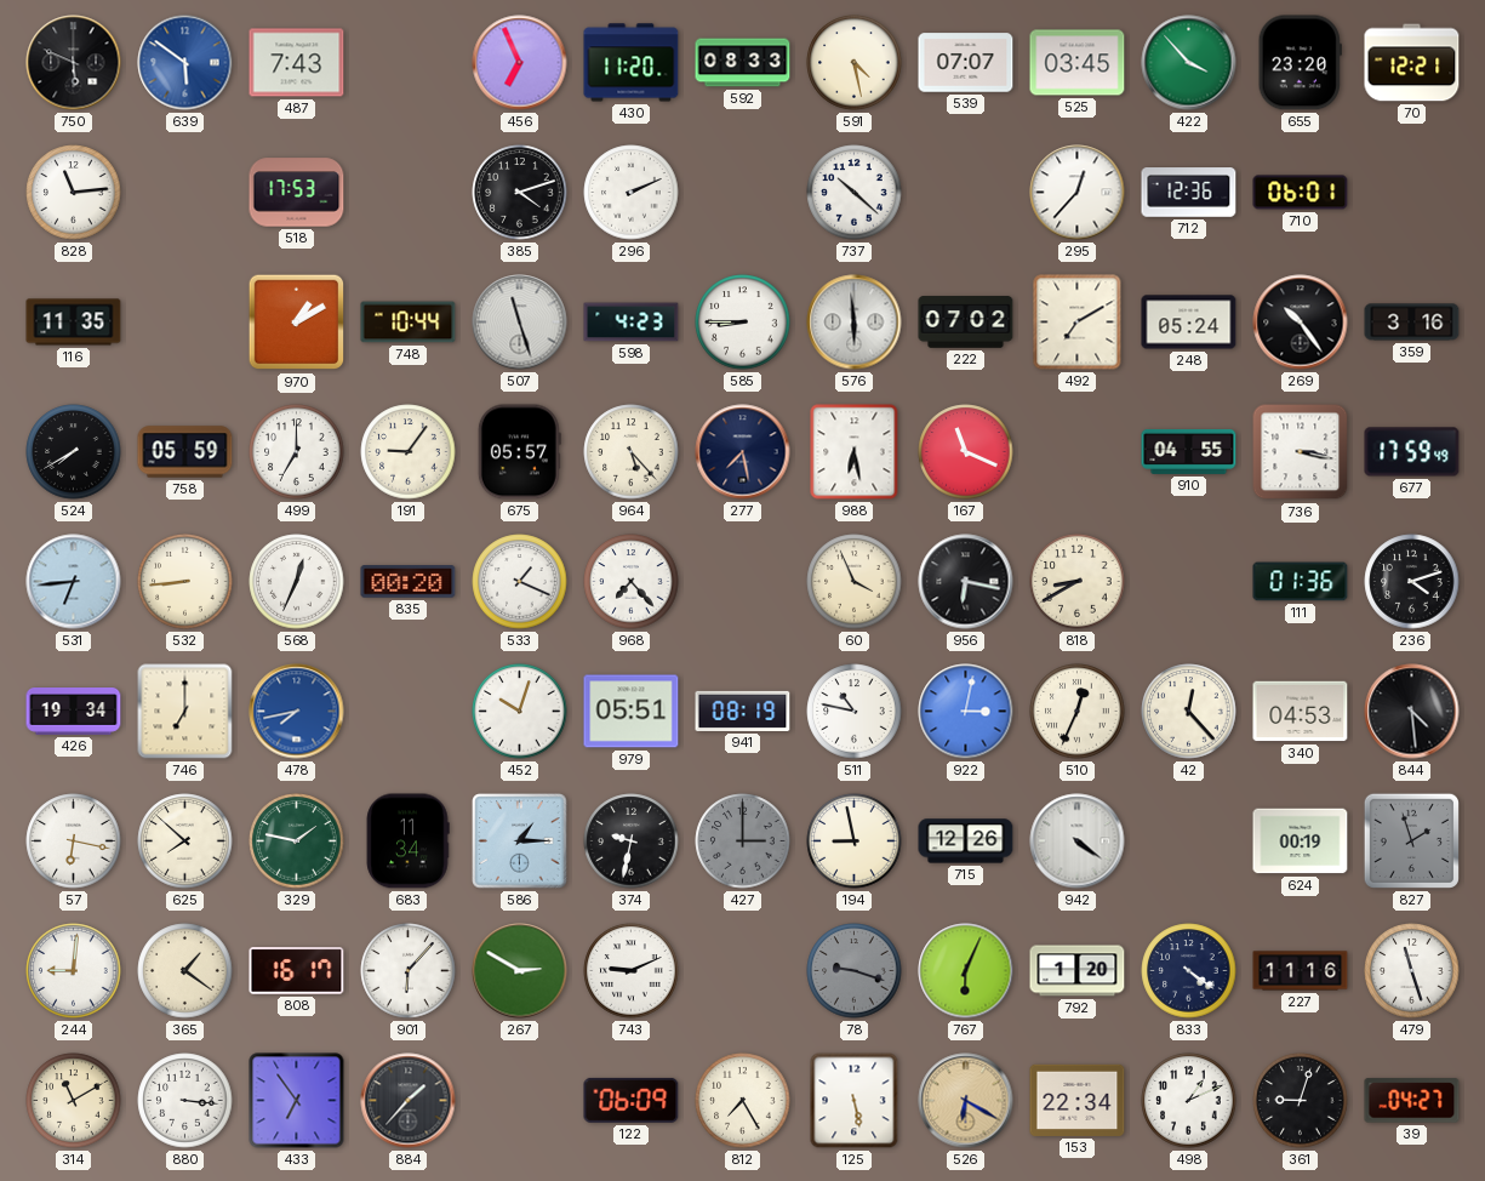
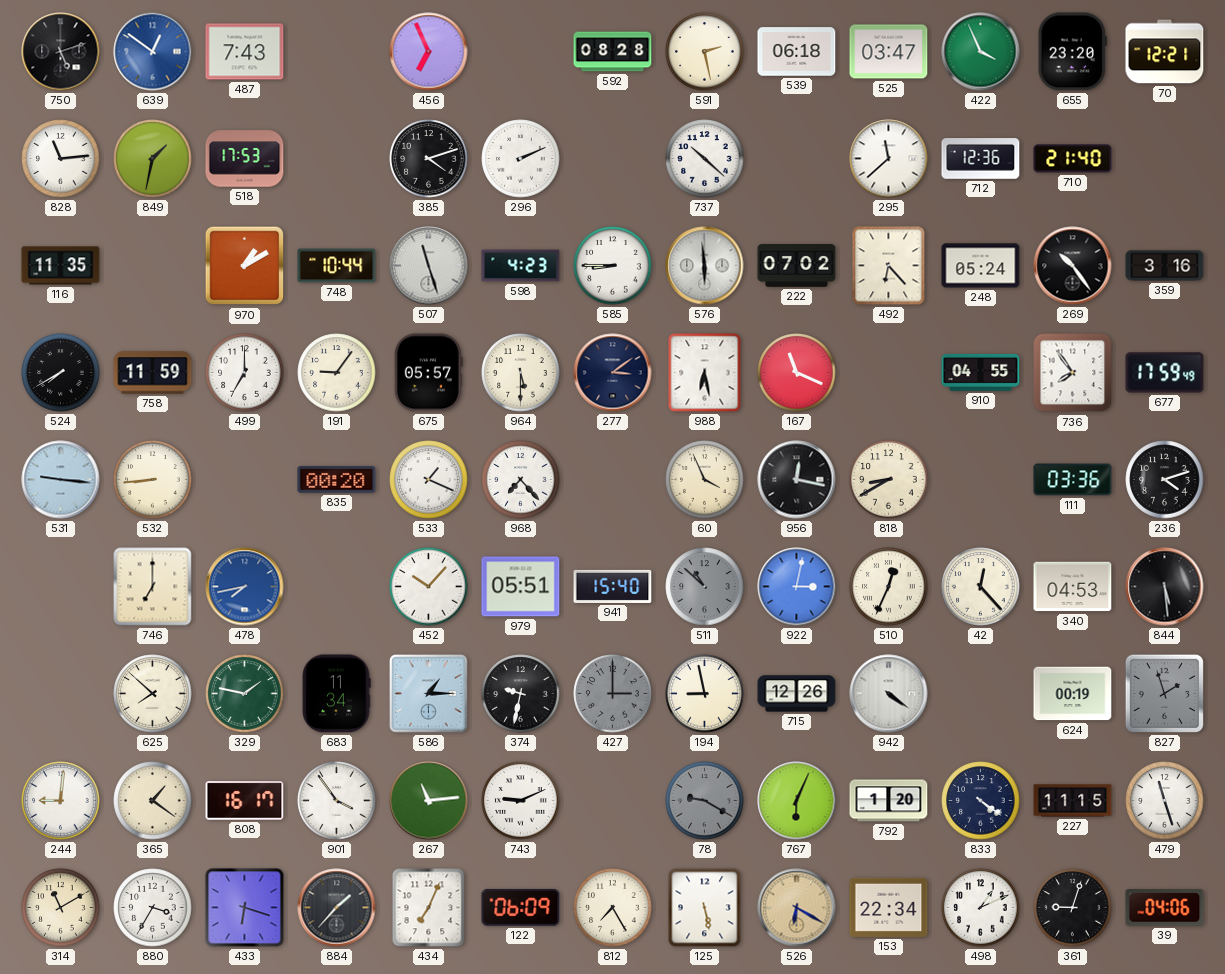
750: 5:49 -> 5:12 (61, 52)
639: 5:51 -> 12:51 (153, 52)
430: 11:20 -> none (632, 63)
592: 08:33 -> 08:28 (613, 52)
591: 4:28 -> 2:28 (705, 52)
539: 07:07 -> 06:18 (797, 52)
525: 03:45 -> 03:47 (889, 52)
422: 3:53 -> 3:56 (981, 52)
849: none -> 1:32 (153, 159)
295: 12:37 -> 11:38 (889, 159)
710: 06:01 -> 21:40 (1073, 159)
492: 7:10 -> 6:23 (889, 266)
758: 05:59 -> 11:59 (153, 373)
964: 5:23 -> 5:30 (521, 373)
277: 7:28 -> 3:09 (613, 373)
736: 3:17 -> 7:54 (1073, 373)
531: 6:44 -> 9:16 (61, 480)
568: 12:34 -> none (297, 582)
956: 6:17 -> 12:17 (797, 480)
111: 01:36 -> 03:36 (1073, 480)
426: 19:34 -> none (74, 712)
452: 10:03 -> 10:07 (429, 587)
941: 08:19 -> 15:40 (613, 586)
511: 10:47 -> 10:52 (705, 587)
511 dial: white -> grey (705, 587)
844: 4:29 -> 5:29 (1165, 587)
57: 6:17 -> none (74, 841)
901: 6:07 -> 3:54 (337, 801)
267: 2:50 -> 11:14 (429, 801)
78: 9:18 -> 9:20 (705, 801)
227: 11:16 -> 11:15 (1073, 801)
880: 3:16 -> 3:35 (153, 908)
433: 6:54 -> 6:18 (245, 908)
434: none -> 7:04 (429, 908)
39: 04:27 -> 04:06 (1165, 908)
